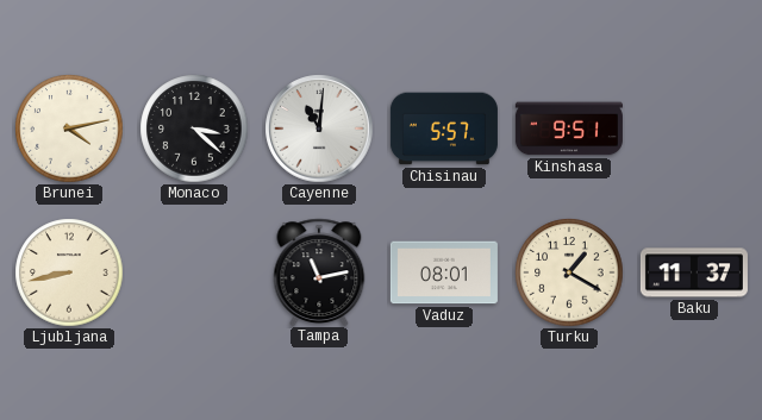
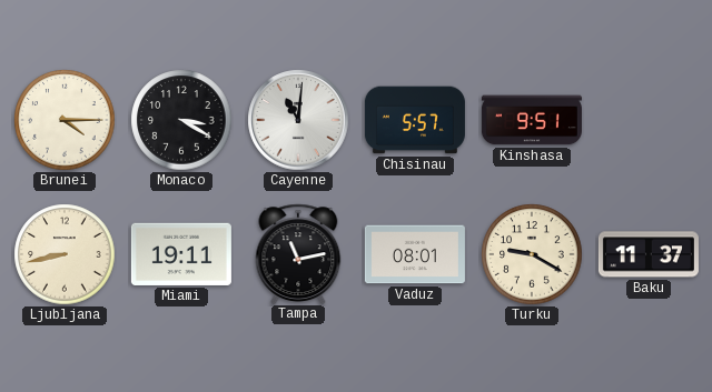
Brunei: 4:13 -> 4:15 (65, 120)
Monaco: 3:22 -> 3:20 (181, 120)
Miami: none -> 19:11 (181, 254)
Turku: 1:20 -> 9:20 (532, 254)
